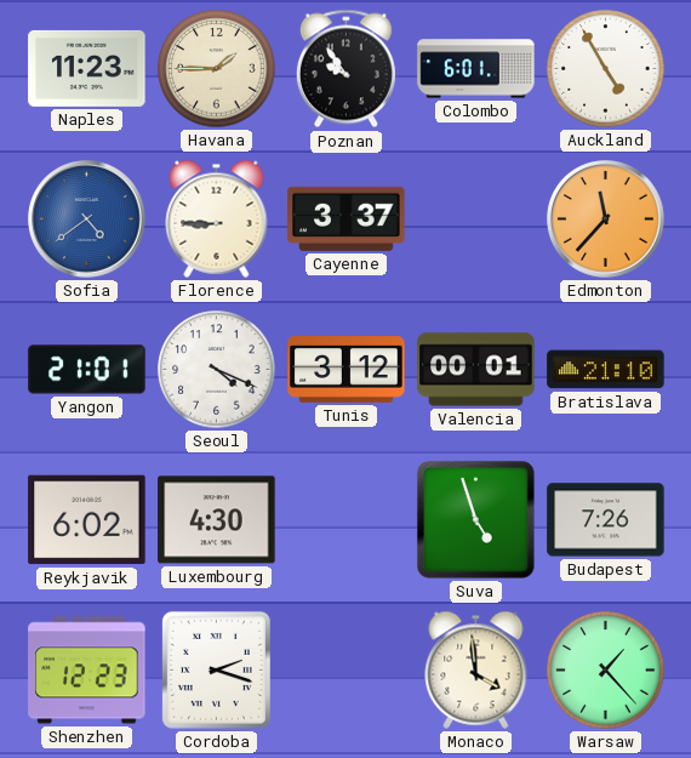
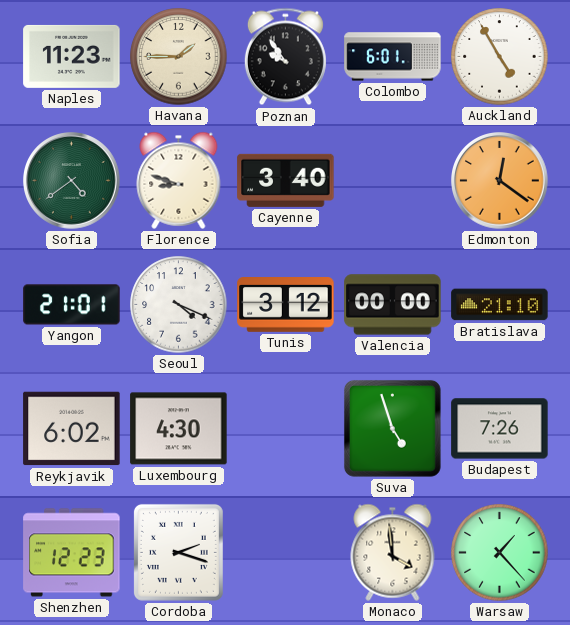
Sofia dial: blue -> green (72, 181)
Florence: 8:45 -> 8:48 (179, 180)
Cayenne: 3:37 -> 3:40 (286, 180)
Edmonton: 11:37 -> 12:21 (500, 181)
Valencia: 00:01 -> 00:00 (393, 305)
